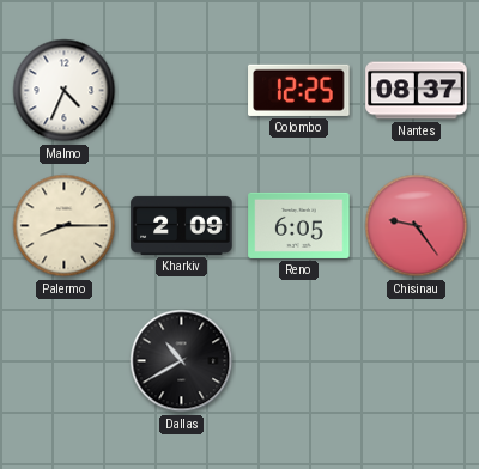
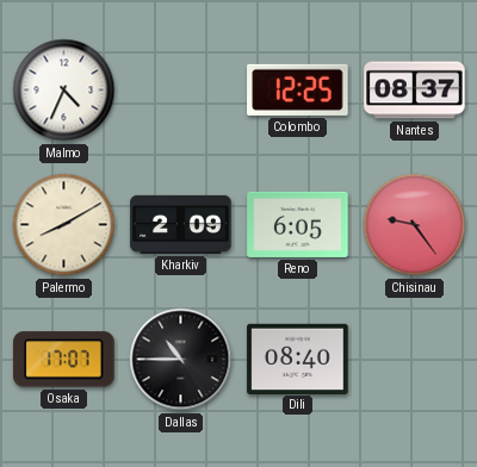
Palermo: 8:15 -> 8:10 (64, 225)
Osaka: none -> 17:07 (64, 360)
Dallas: 10:40 -> 10:45 (181, 360)
Dili: none -> 08:40 (298, 359)
